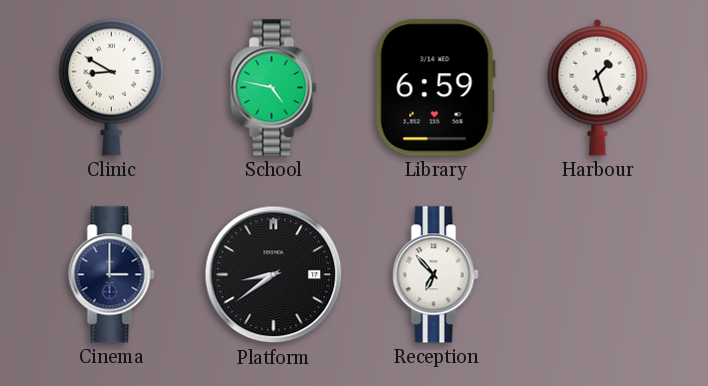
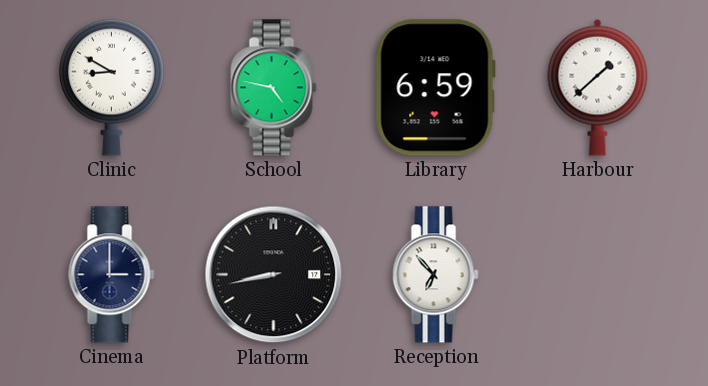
Harbour: 1:27 -> 1:38 (598, 87)
Platform: 8:39 -> 8:43 (274, 275)
